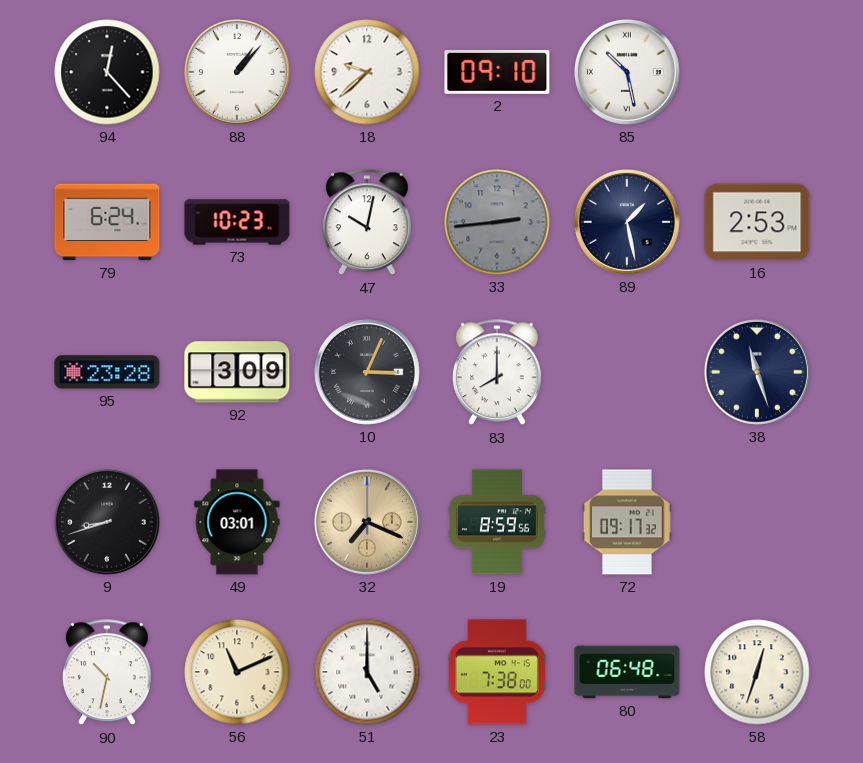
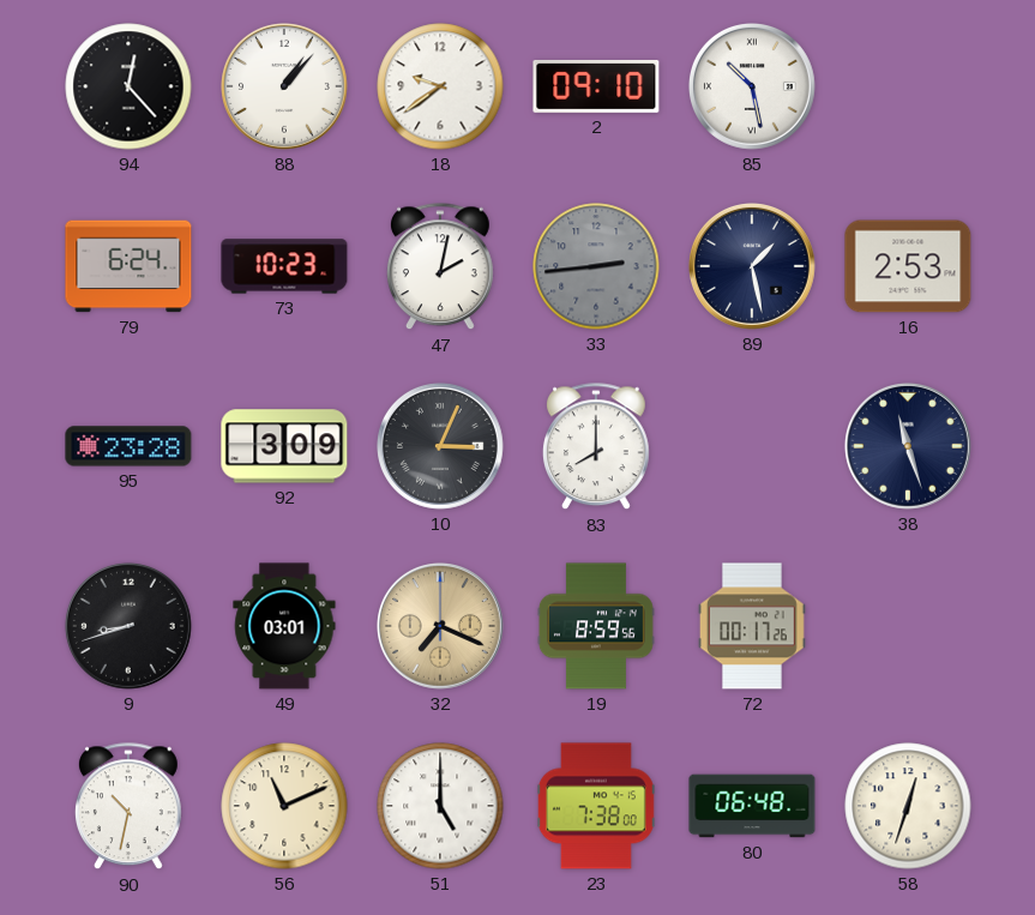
18: 9:38 -> 9:39 (440, 86)
47: 10:02 -> 2:02 (440, 267)
72: 09:17 -> 00:17 (753, 626)
